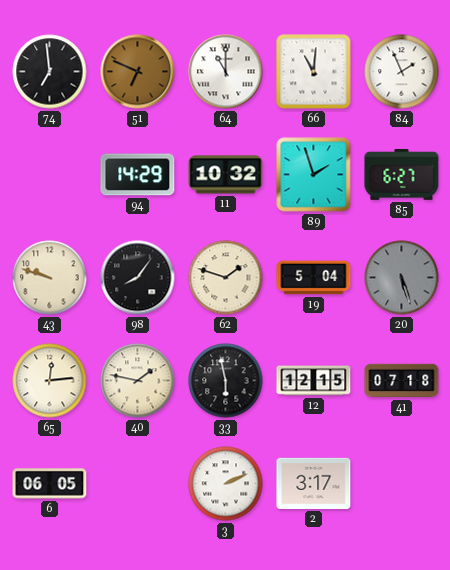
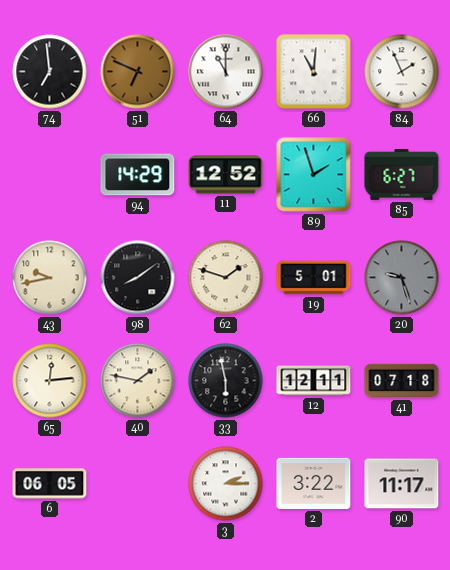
11: 10:32 -> 12:52 (226, 175)
43: 9:48 -> 9:43 (50, 278)
98: 8:06 -> 8:09 (138, 278)
19: 5:04 -> 5:01 (314, 278)
20: 5:27 -> 9:27 (402, 278)
12: 12:15 -> 12:11 (314, 381)
3: 2:11 -> 2:15 (226, 484)
2: 3:17 -> 3:22 (314, 483)
90: none -> 11:17 (402, 484)
